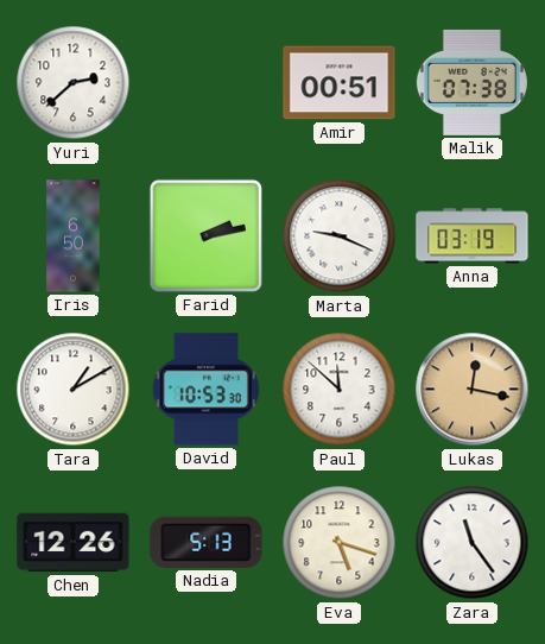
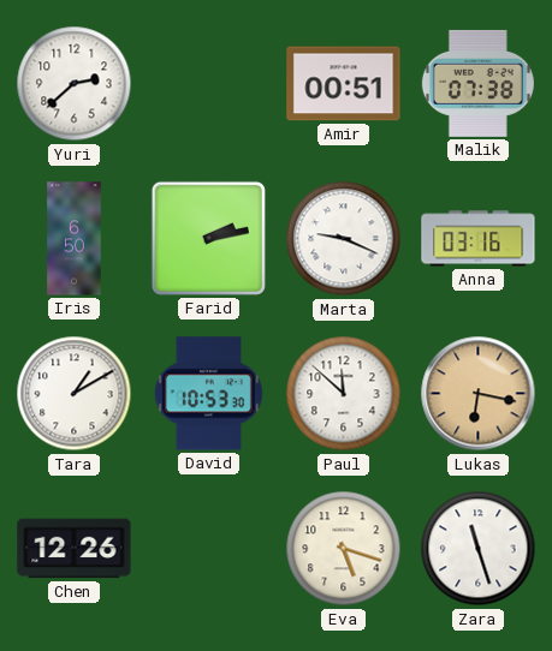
Anna: 03:19 -> 03:16 (479, 239)
Lukas: 12:17 -> 6:17 (479, 394)
Nadia: 5:13 -> none (207, 542)
Zara: 11:24 -> 11:27 (479, 549)
